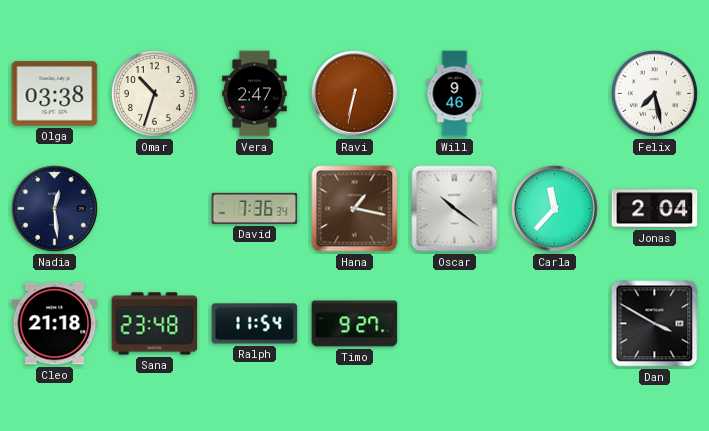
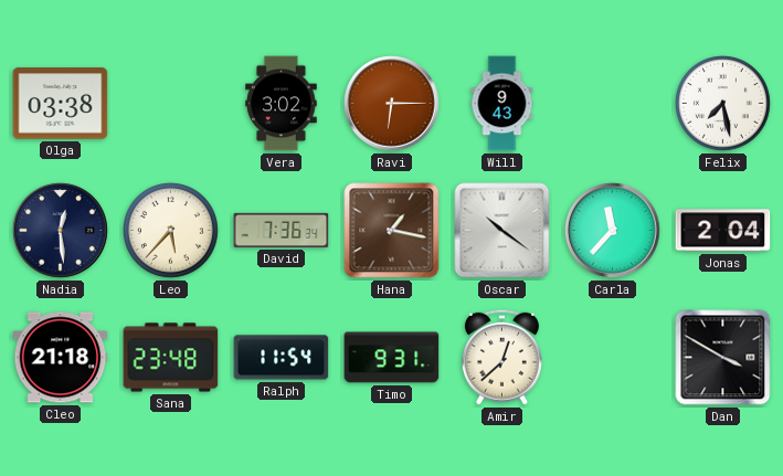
Omar: 10:33 -> none (155, 94)
Vera: 2:47 -> 3:02 (282, 104)
Ravi: 6:32 -> 6:15 (392, 104)
Will: 9:46 -> 9:43 (502, 104)
Leo: none -> 5:37 (171, 231)
Timo: 9:27 -> 9:31 (392, 358)
Amir: none -> 12:38 (501, 357)
